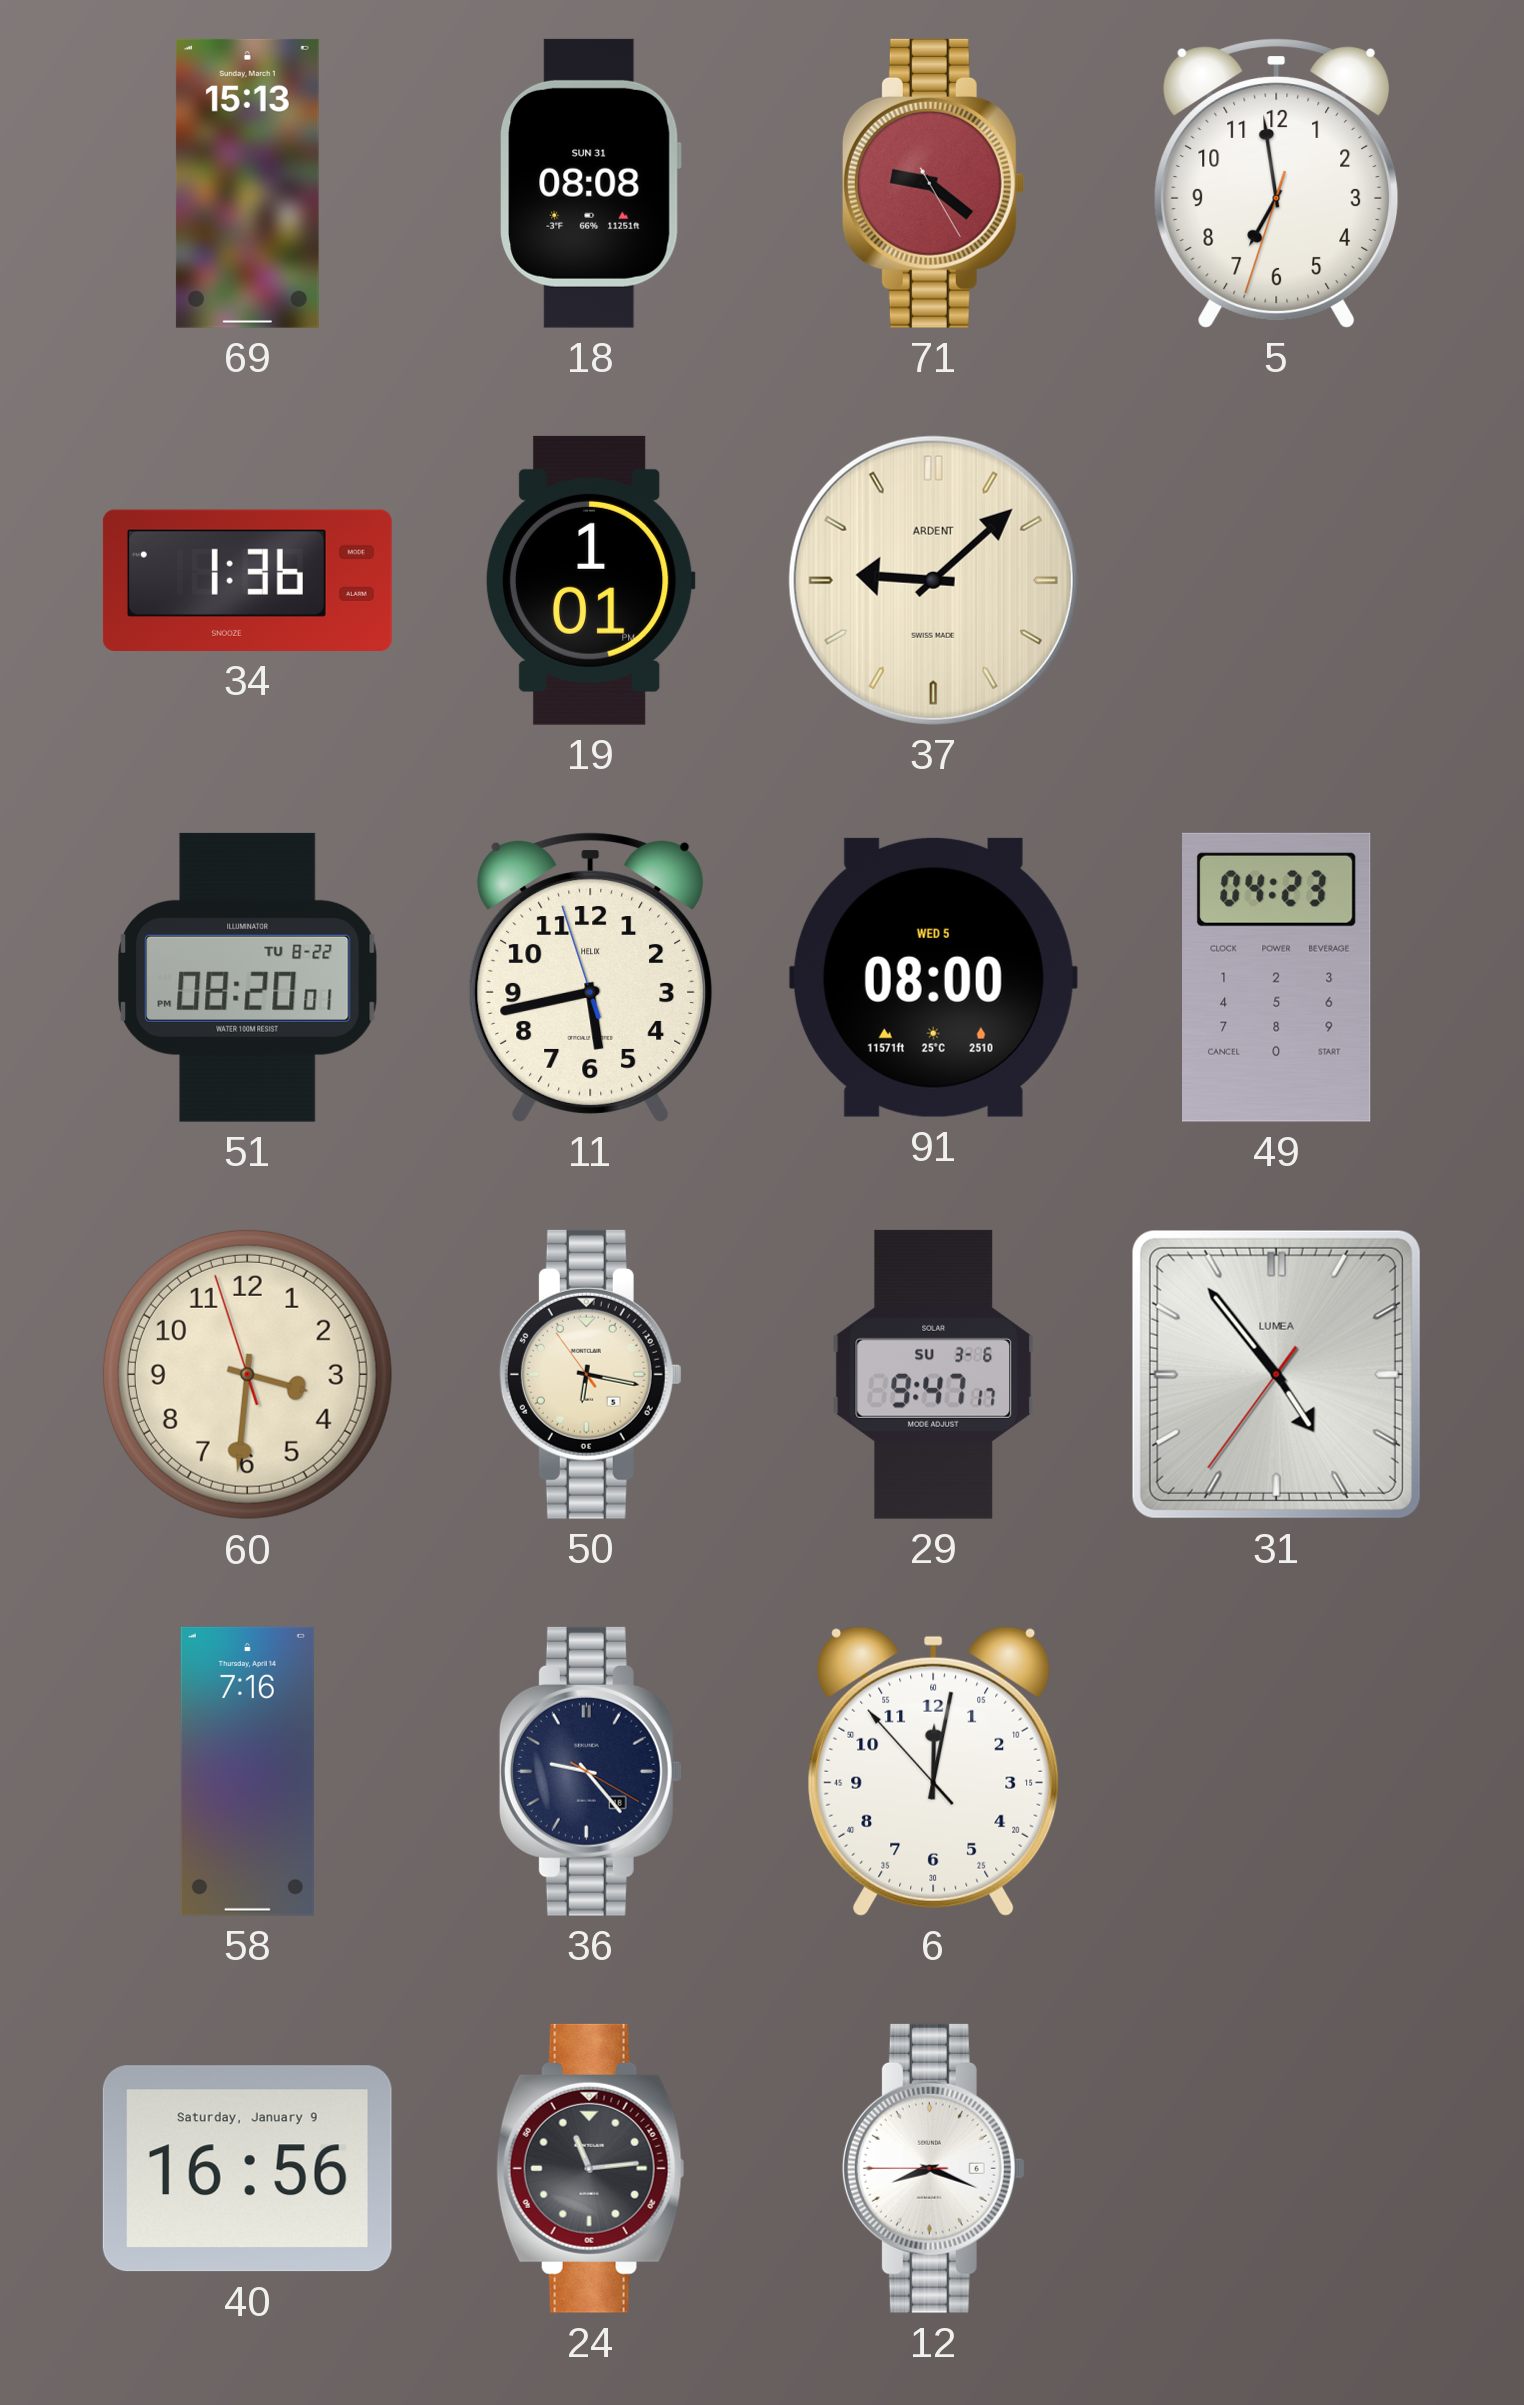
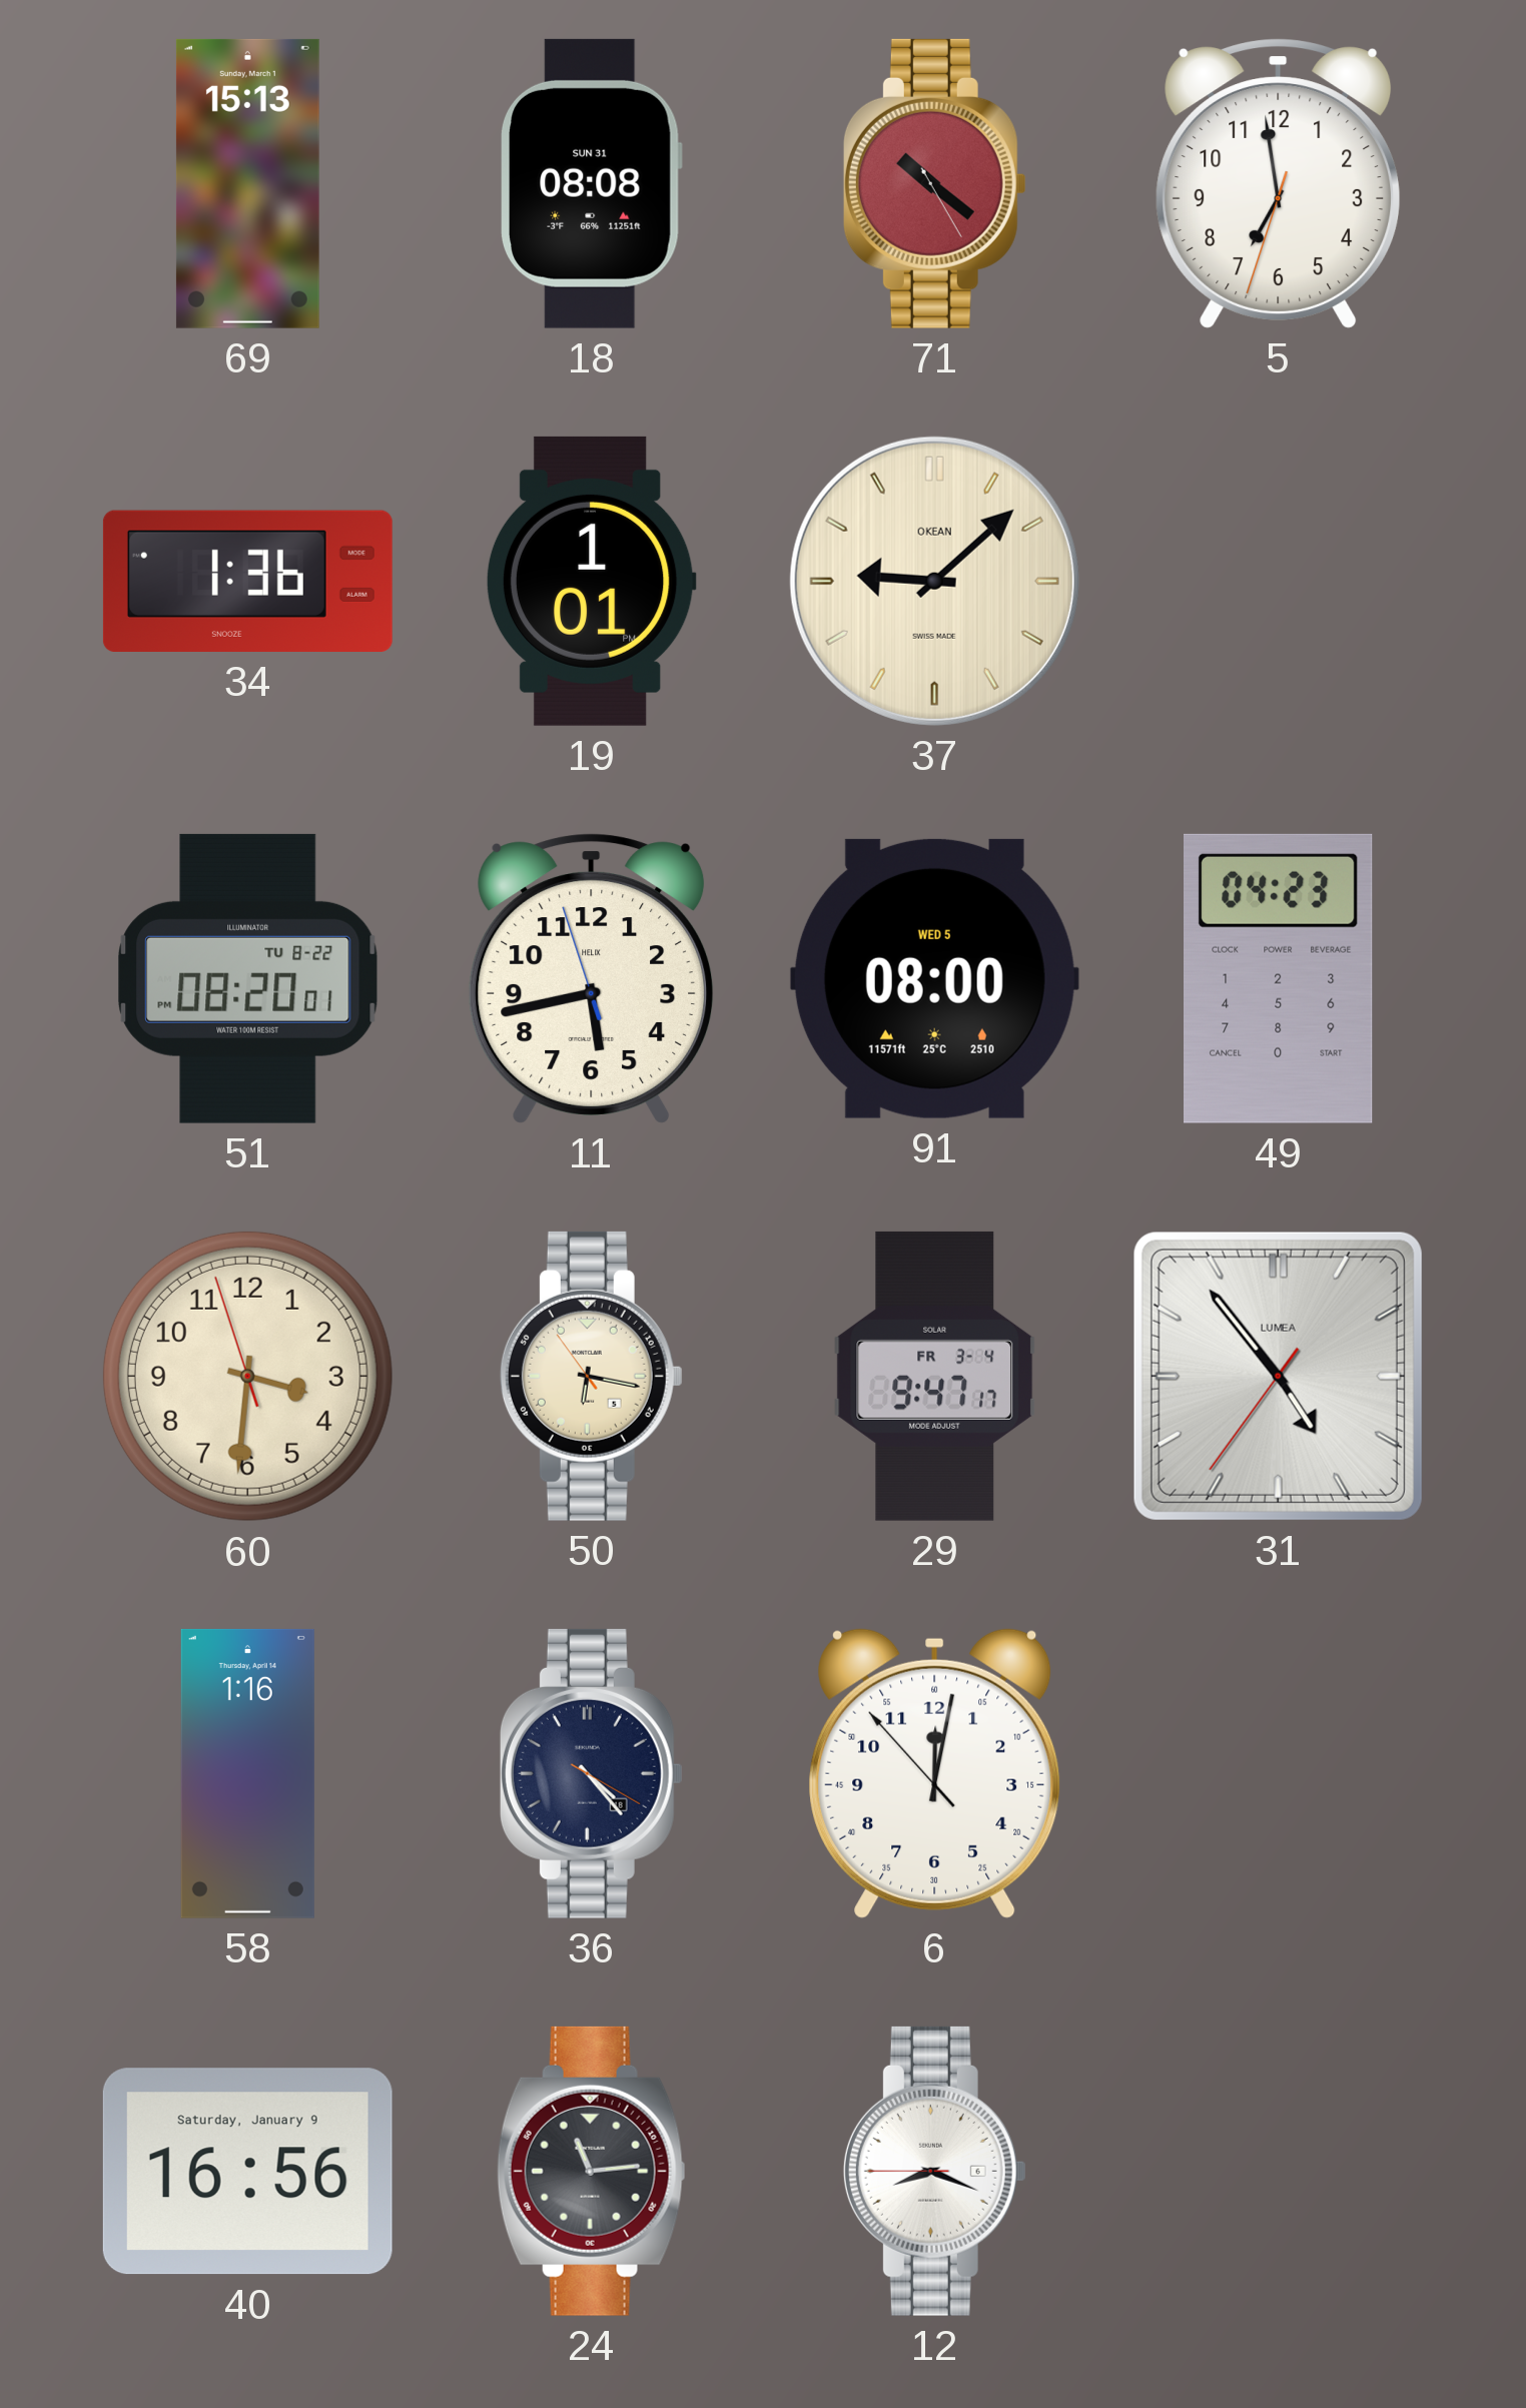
71: 9:21 -> 10:21 (934, 183)
37 brand: ARDENT -> OKEAN (934, 581)
29 date: SU 3-6 -> FR 3-4 (935, 1376)
58: 7:16 -> 1:16 (247, 1773)
36: 9:23 -> 4:23 (591, 1773)
